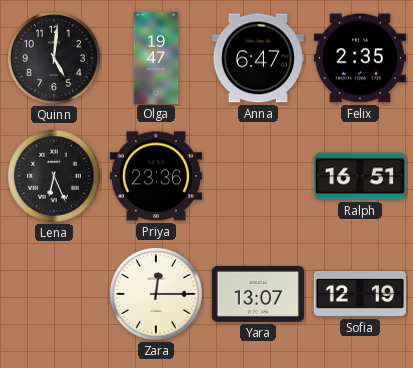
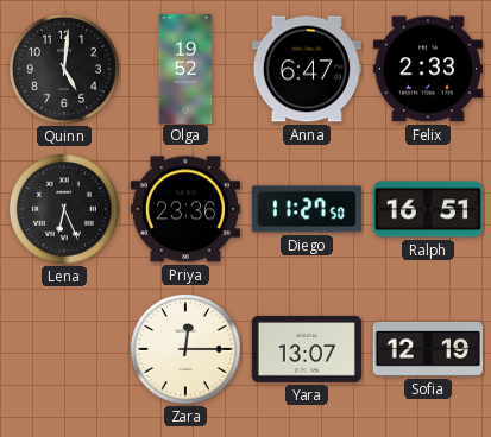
Olga: 19:47 -> 19:52 (185, 68)
Felix: 2:35 -> 2:33 (428, 69)
Diego: none -> 11:27 (307, 209)
